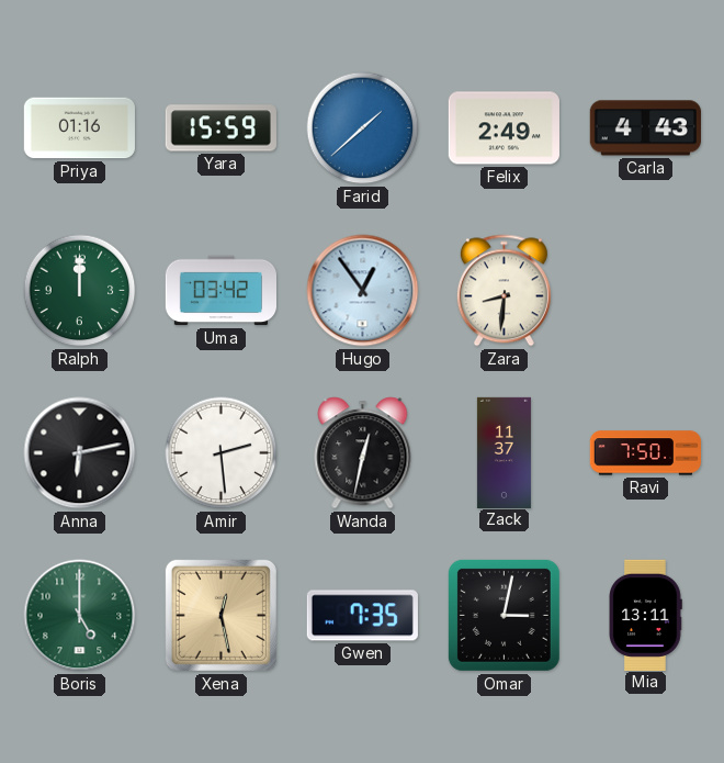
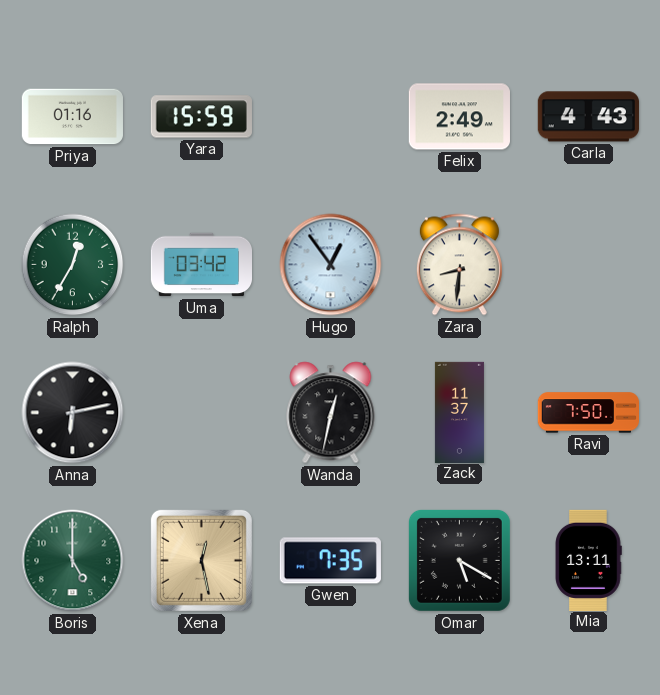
Farid: 1:38 -> none (363, 128)
Ralph: 12:00 -> 12:35 (73, 265)
Amir: 2:29 -> none (222, 453)
Omar: 3:02 -> 5:20 (459, 560)
